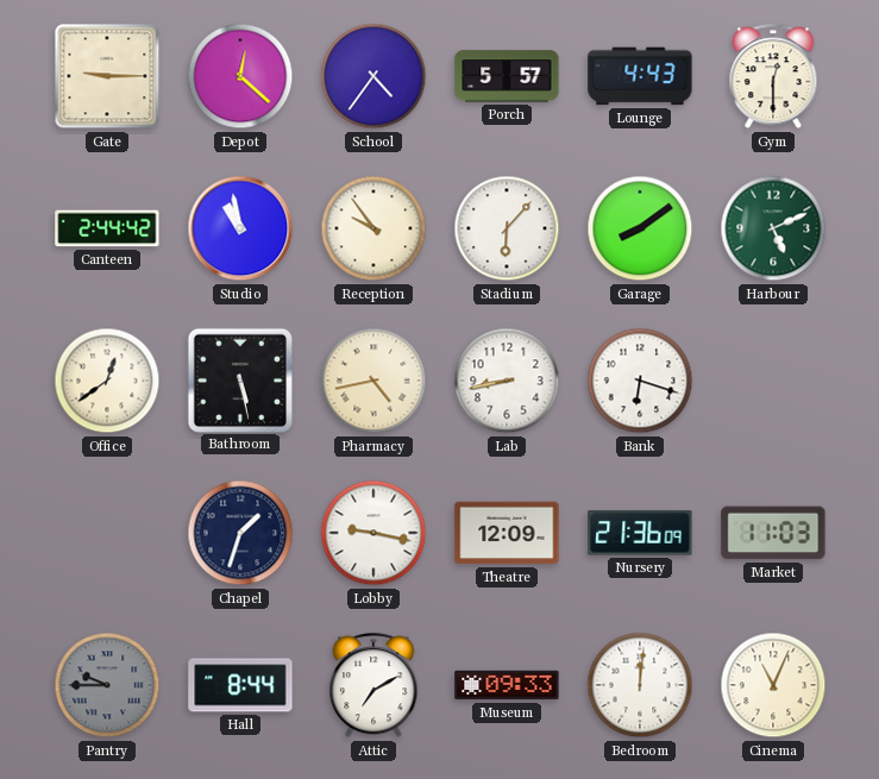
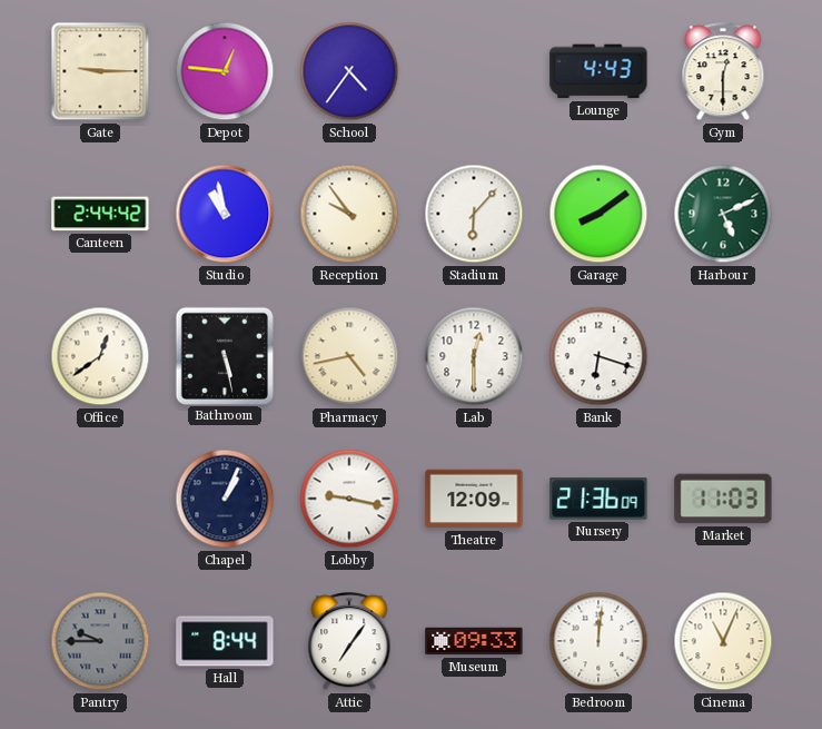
Depot: 12:22 -> 12:46 (225, 71)
Porch: 5:57 -> none (507, 76)
Lab: 8:43 -> 12:30 (474, 356)
Chapel: 1:33 -> 1:04 (225, 499)
Attic: 7:10 -> 7:06 (349, 642)
